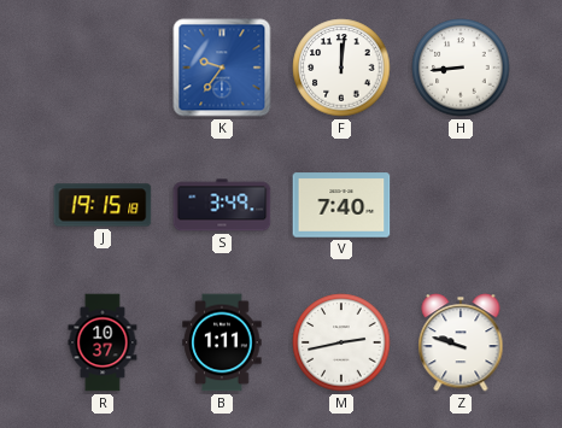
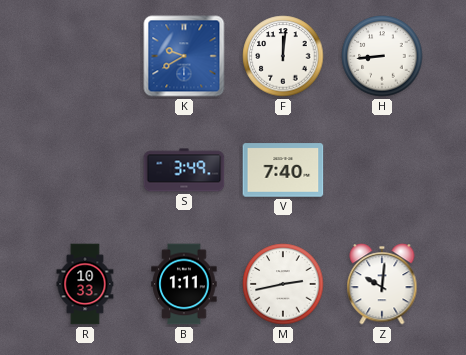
K: 9:36 -> 9:40 (184, 56)
J: 19:15 -> none (103, 205)
R: 10:37 -> 10:33 (85, 284)
Z: 9:48 -> 10:01 (382, 284)
